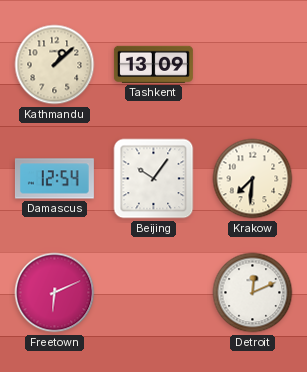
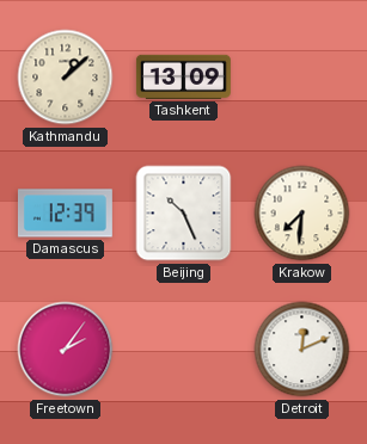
Damascus: 12:54 -> 12:39 (65, 214)
Beijing: 10:06 -> 10:26 (184, 214)
Freetown: 6:11 -> 2:06 (66, 350)
